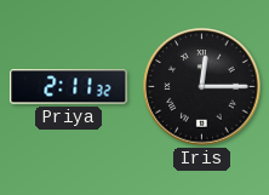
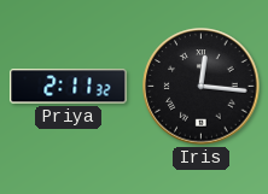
Iris: 12:15 -> 12:16 (202, 87)
